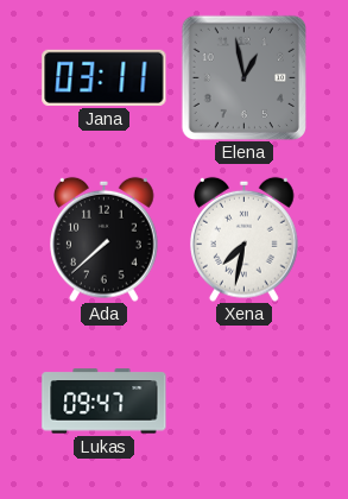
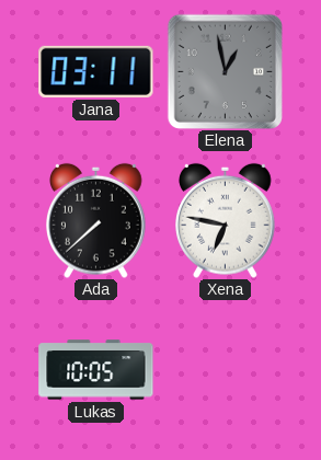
Xena: 7:32 -> 6:47 (226, 220)
Lukas: 09:47 -> 10:05 (96, 370)
